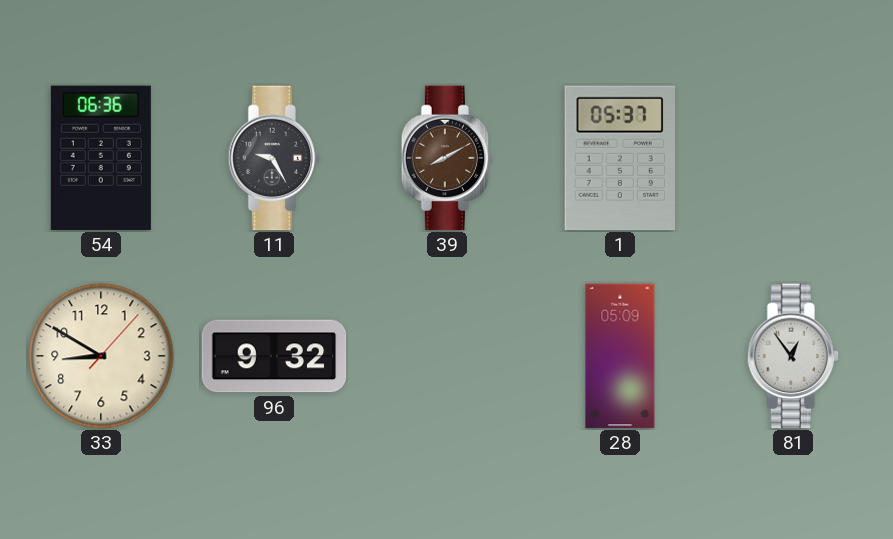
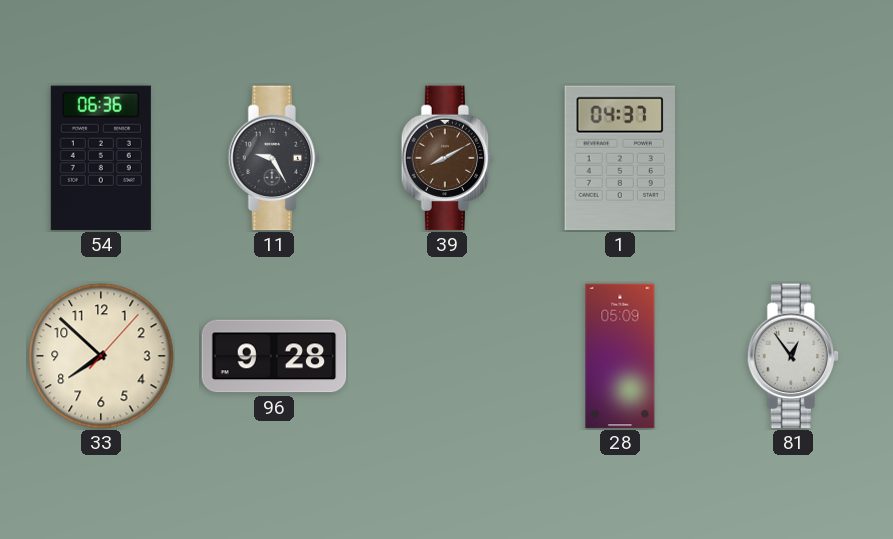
1: 05:37 -> 04:37 (620, 158)
33: 8:50 -> 7:52 (101, 356)
96: 9:32 -> 9:28 (274, 356)
